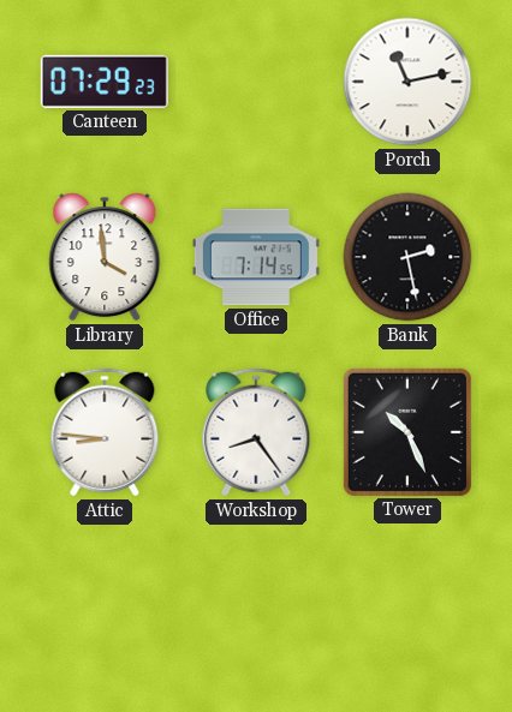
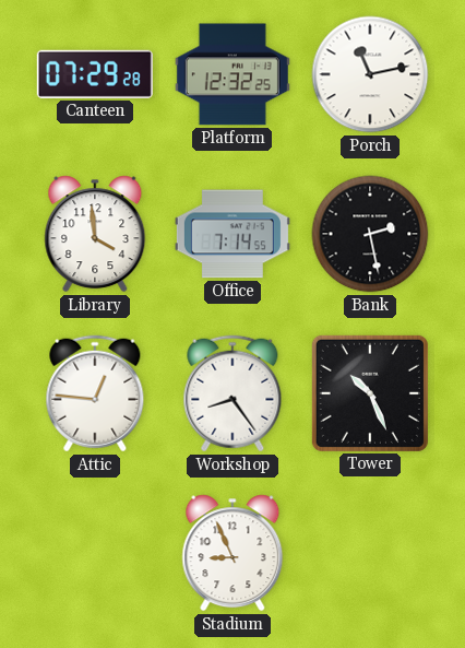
Canteen: 07:29:23 -> 07:29:28 (95, 74)
Platform: none -> 12:32 (233, 74)
Attic: 8:46 -> 12:46 (95, 393)
Stadium: none -> 8:56 (233, 553)
